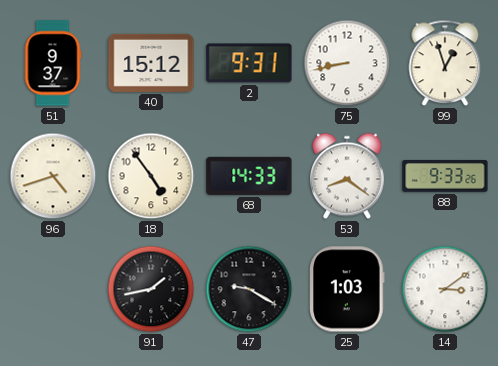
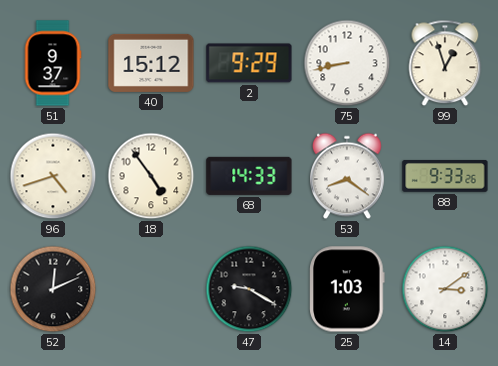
2: 9:31 -> 9:29 (249, 63)
52: none -> 12:11 (53, 289)
91: 1:43 -> none (151, 289)
